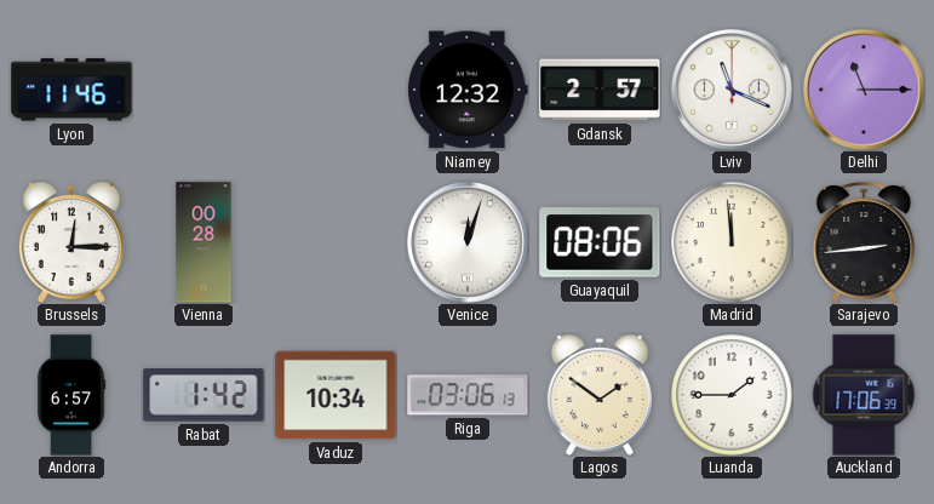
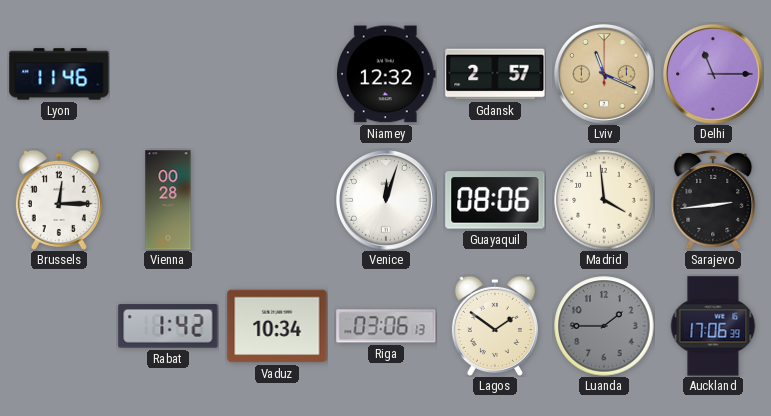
Lviv dial: white -> champagne (605, 75)
Madrid: 11:59 -> 3:59 (604, 200)
Andorra: 6:57 -> none (71, 395)
Luanda dial: white -> grey (604, 326)
